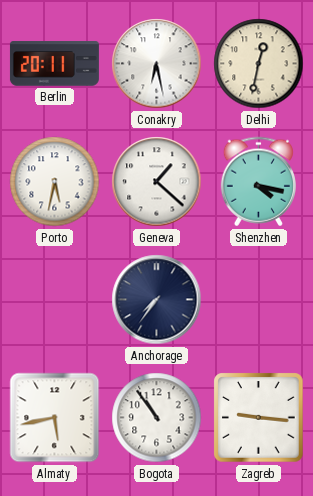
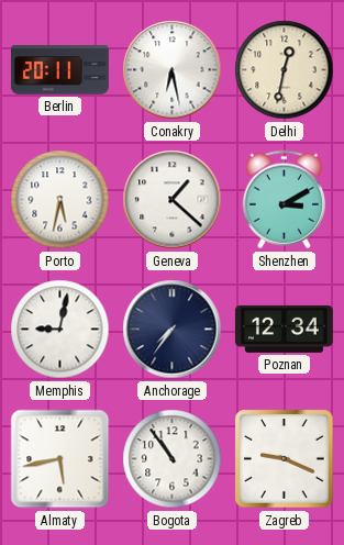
Shenzhen: 4:17 -> 3:10 (284, 200)
Memphis: none -> 9:02 (60, 330)
Poznan: none -> 12:34 (284, 329)
Zagreb: 9:16 -> 9:19 (285, 459)
